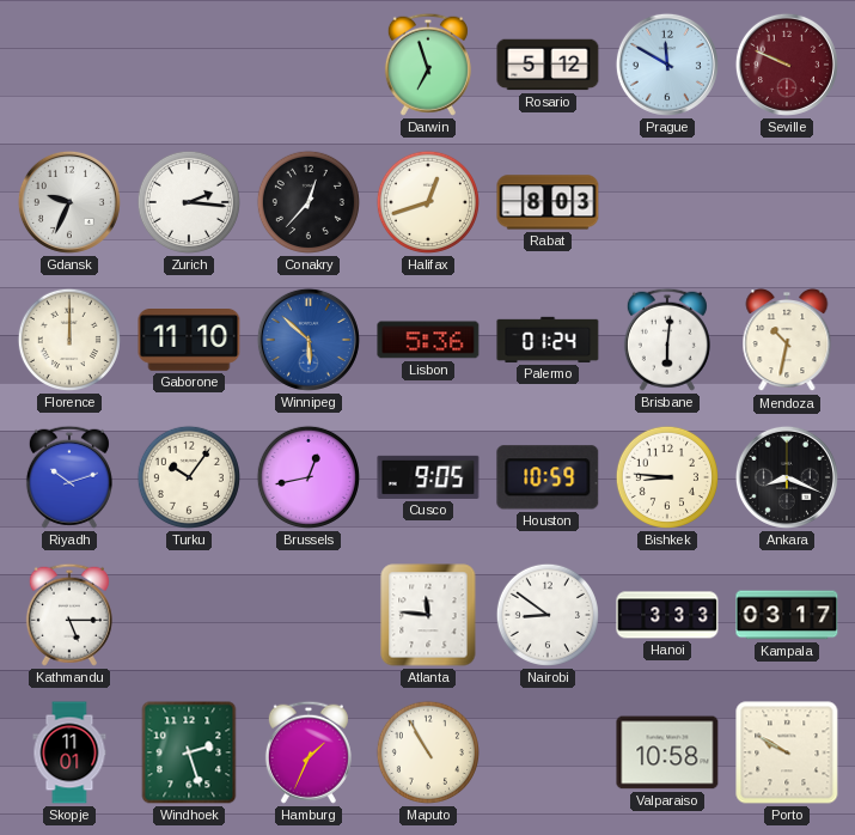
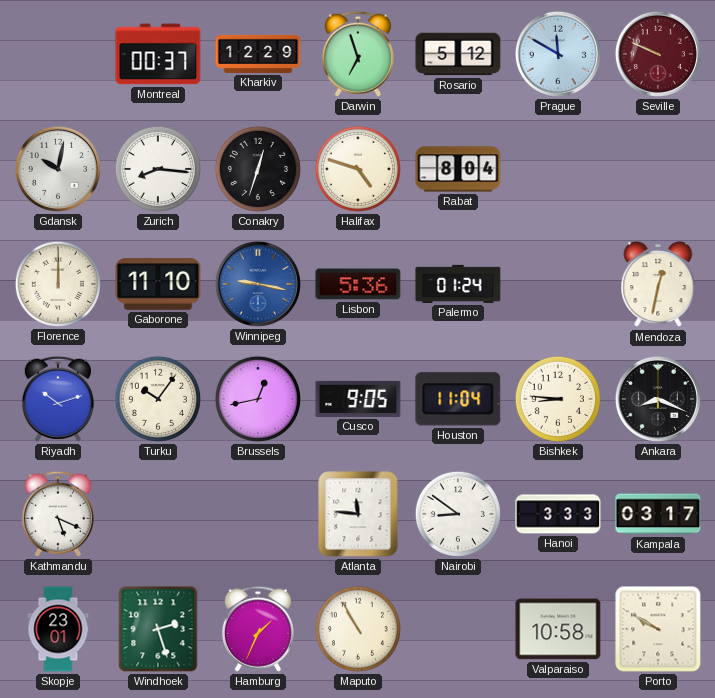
Montreal: none -> 00:37 (158, 54)
Kharkiv: none -> 12:29 (258, 54)
Gdansk: 9:34 -> 10:02 (58, 169)
Zurich: 2:16 -> 8:16 (158, 169)
Conakry: 12:37 -> 12:33 (258, 169)
Halifax: 12:42 -> 4:48 (358, 169)
Rabat: 8:03 -> 8:04 (458, 169)
Winnipeg: 5:52 -> 9:17 (258, 284)
Brisbane: 6:01 -> none (667, 340)
Mendoza: 10:32 -> 12:32 (658, 285)
Houston: 10:59 -> 11:04 (458, 399)
Kathmandu: 5:15 -> 5:19 (58, 514)
Skopje: 11:01 -> 23:01 (58, 629)
